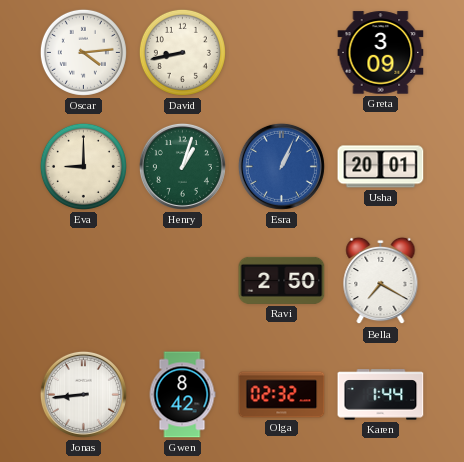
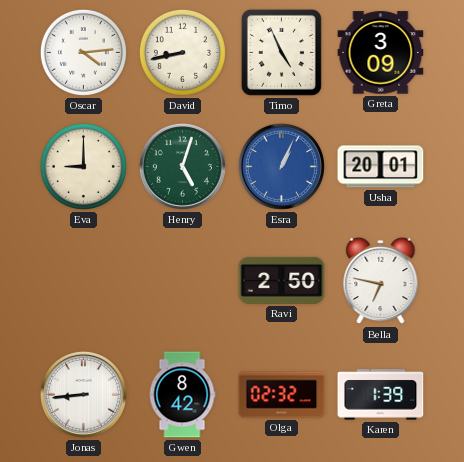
Timo: none -> 4:56 (281, 52)
Henry: 1:03 -> 5:03 (182, 166)
Bella: 7:20 -> 6:47 (381, 281)
Karen: 1:44 -> 1:39 (381, 395)
